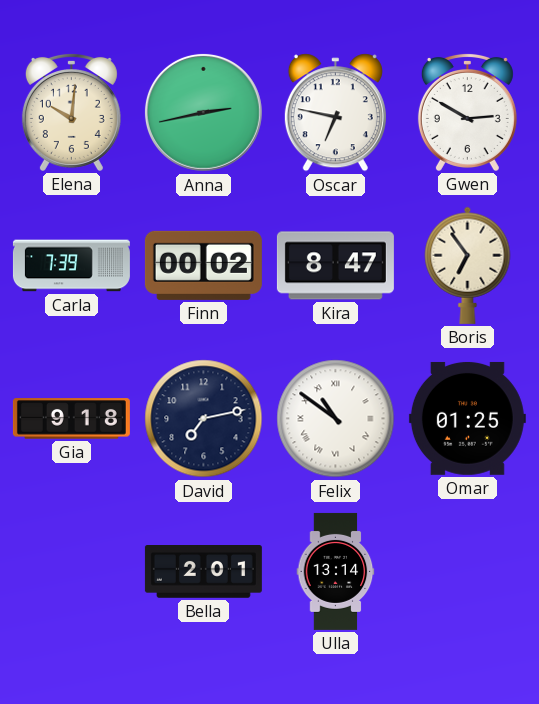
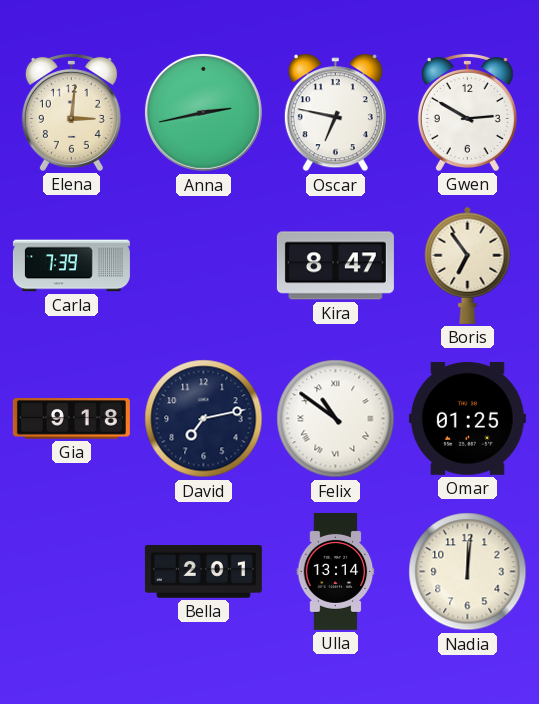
Elena: 10:01 -> 3:01 (71, 112)
Finn: 00:02 -> none (203, 265)
Nadia: none -> 12:01 (468, 572)
